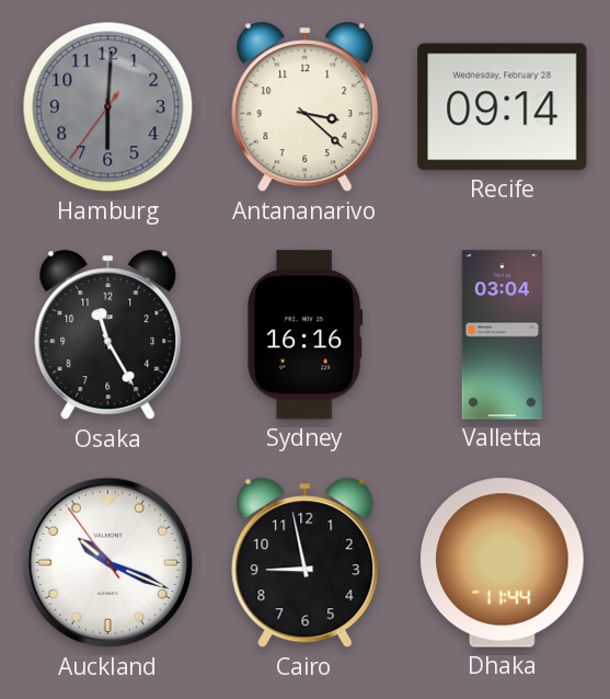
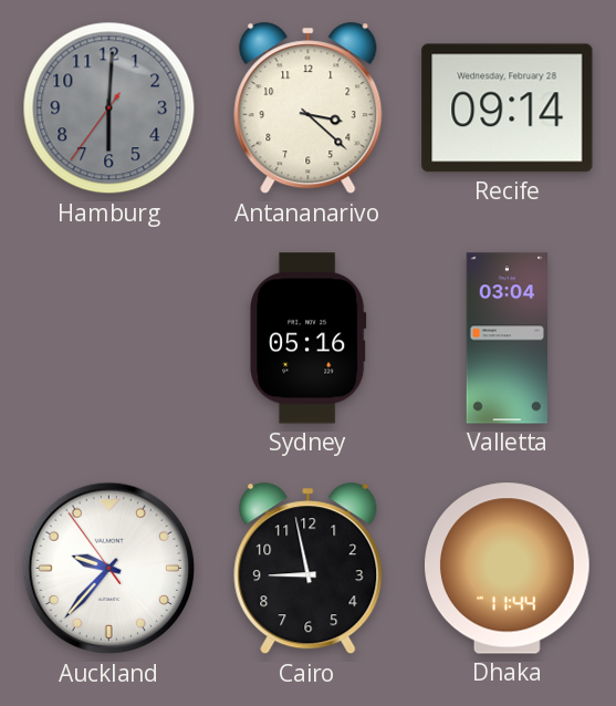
Osaka: 11:25 -> none (108, 335)
Sydney: 16:16 -> 05:16 (309, 339)
Auckland: 10:18 -> 9:36 (109, 569)
